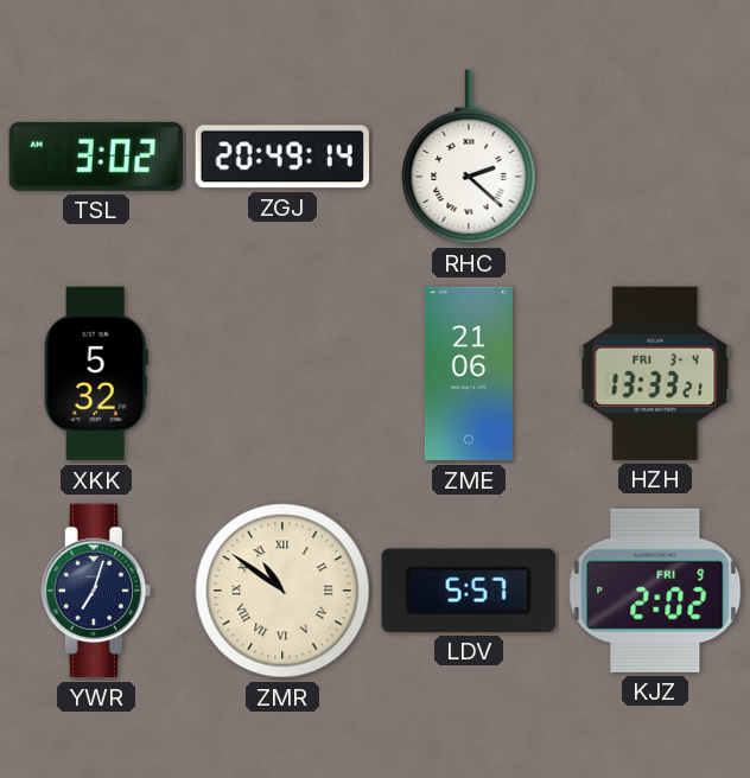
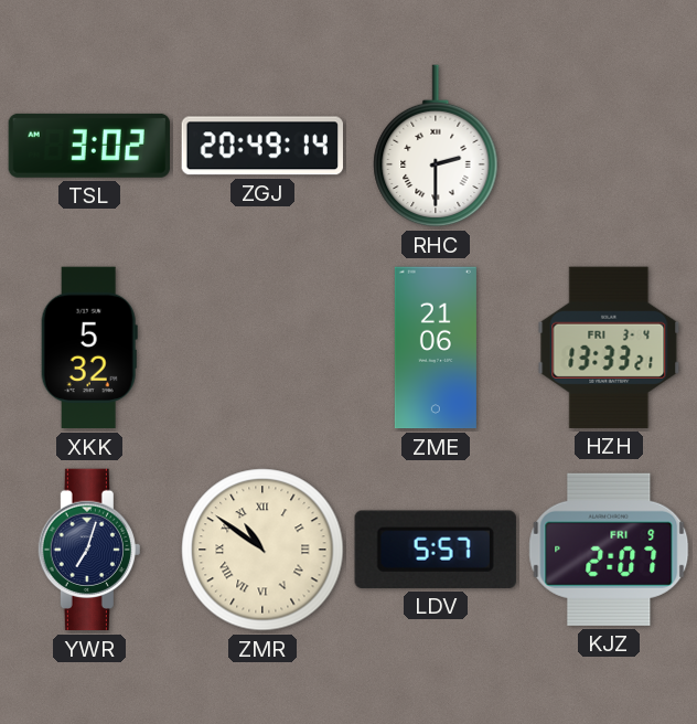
RHC: 2:22 -> 2:30 (436, 146)
KJZ: 2:02 -> 2:07 (609, 550)
